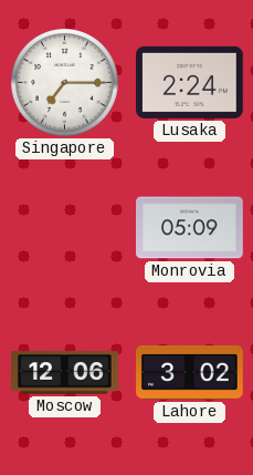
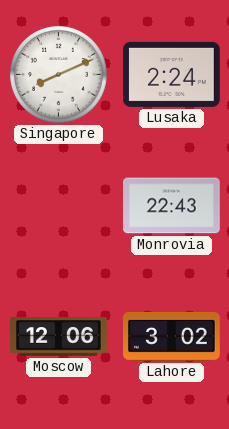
Singapore: 7:15 -> 8:11 (59, 75)
Monrovia: 05:09 -> 22:43 (172, 206)
